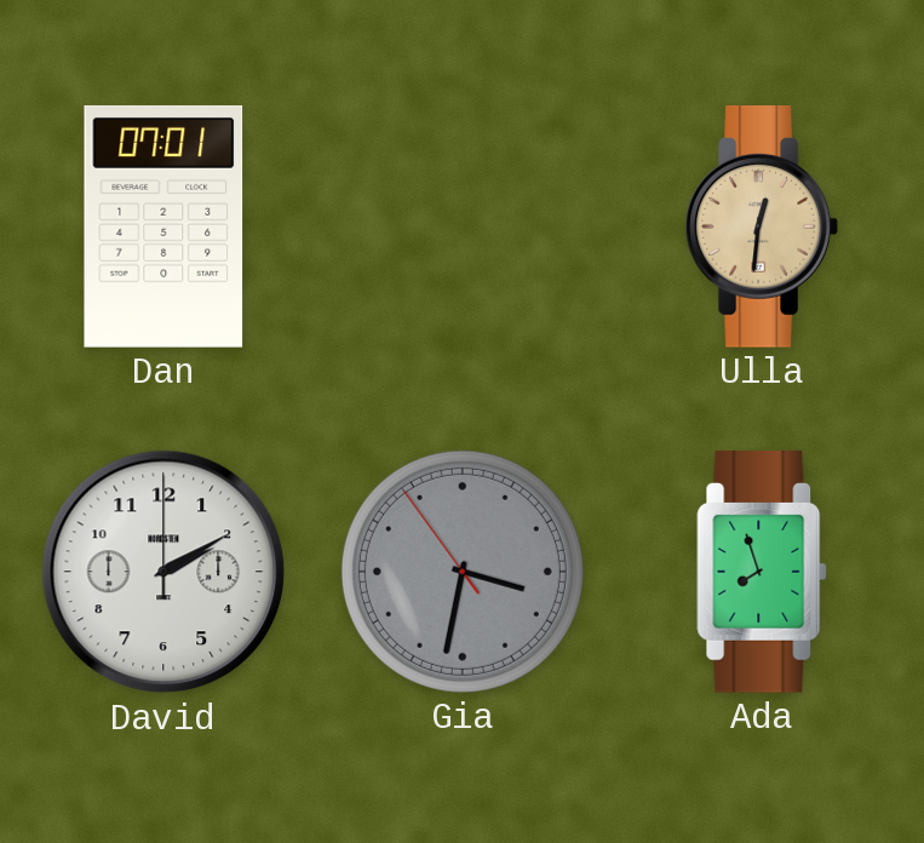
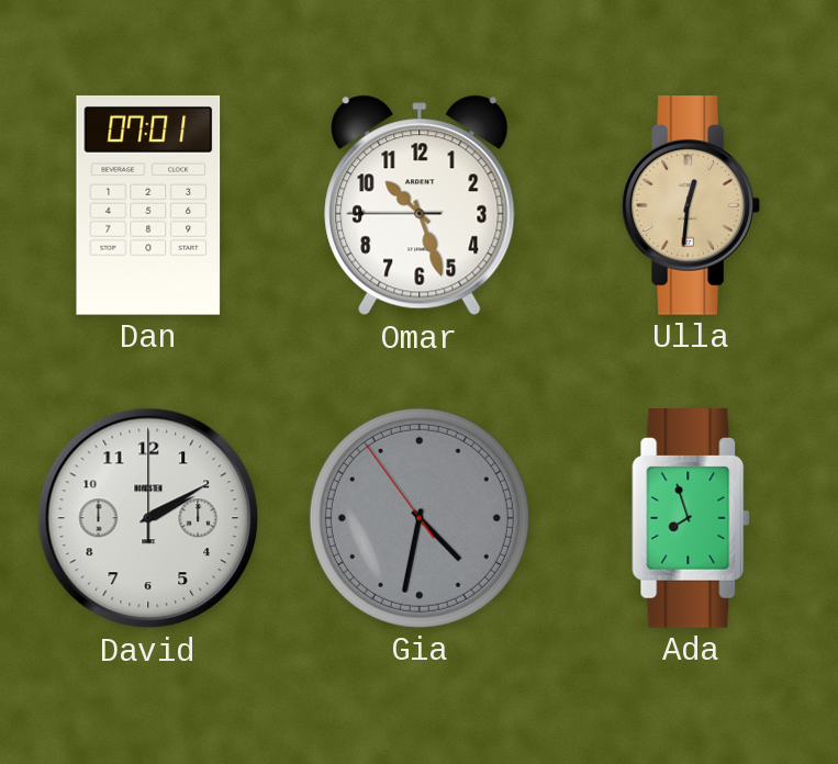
Omar: none -> 10:26 (420, 205)
Gia: 3:31 -> 4:31 (420, 518)
